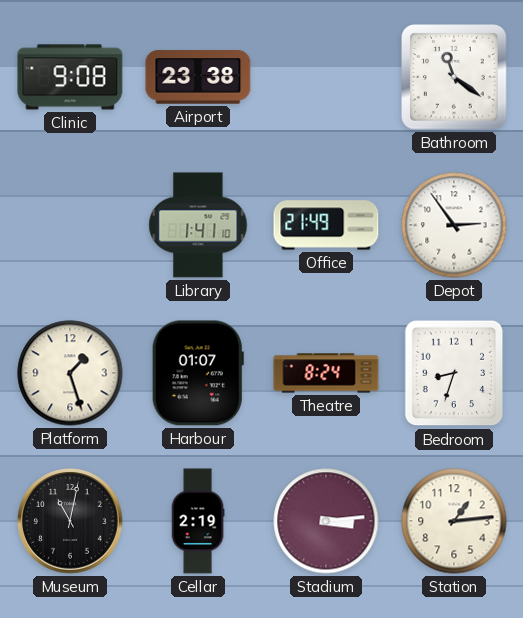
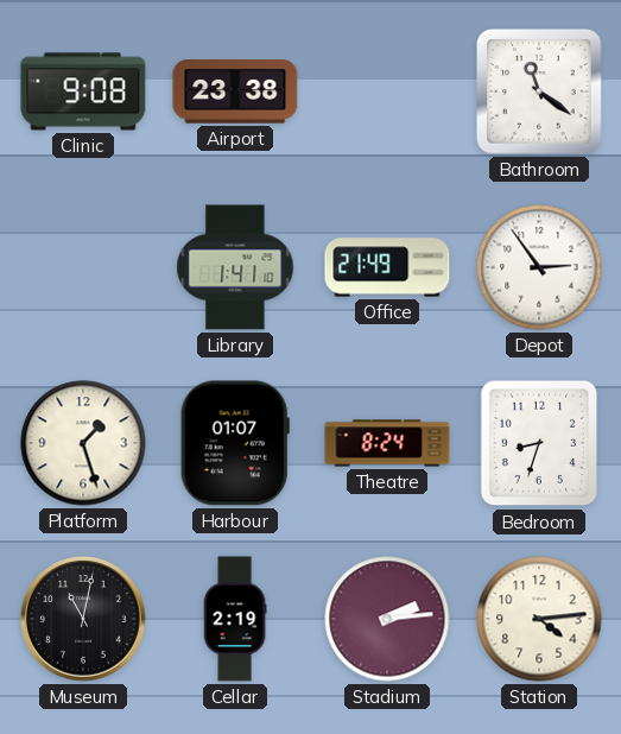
Stadium: 3:14 -> 2:14 (387, 619)
Station: 1:14 -> 4:14 (539, 619)
